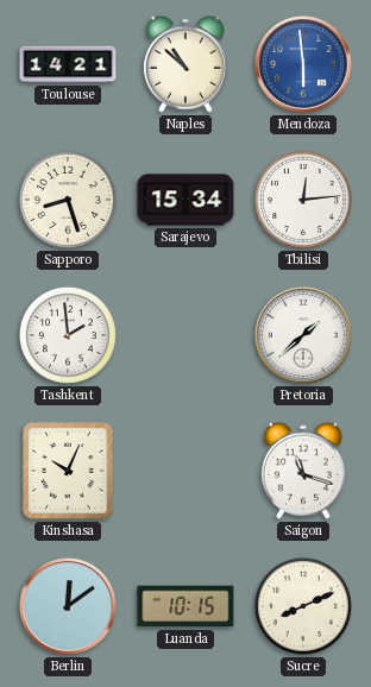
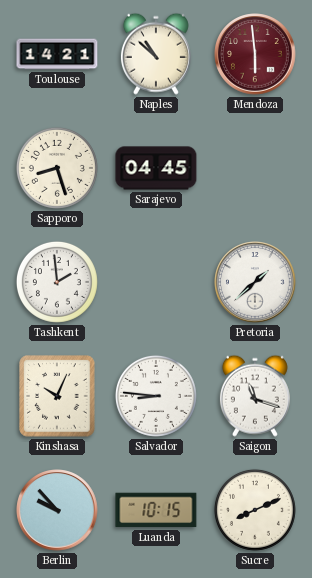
Mendoza dial: blue -> burgundy (255, 54)
Sarajevo: 15:34 -> 04:45 (156, 168)
Tbilisi: 12:14 -> none (303, 200)
Salvador: none -> 8:46 (156, 396)
Berlin: 12:09 -> 9:53 (57, 510)
